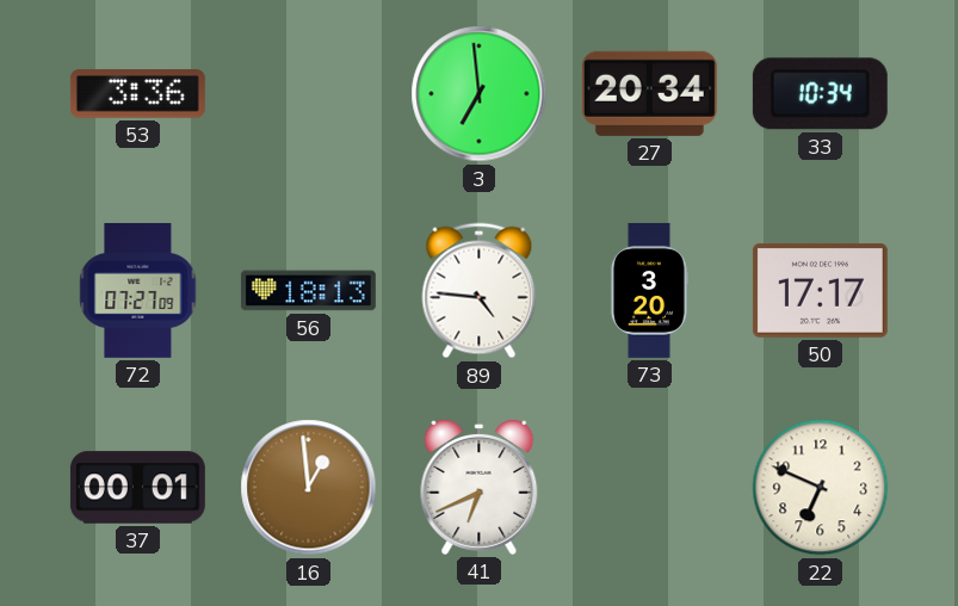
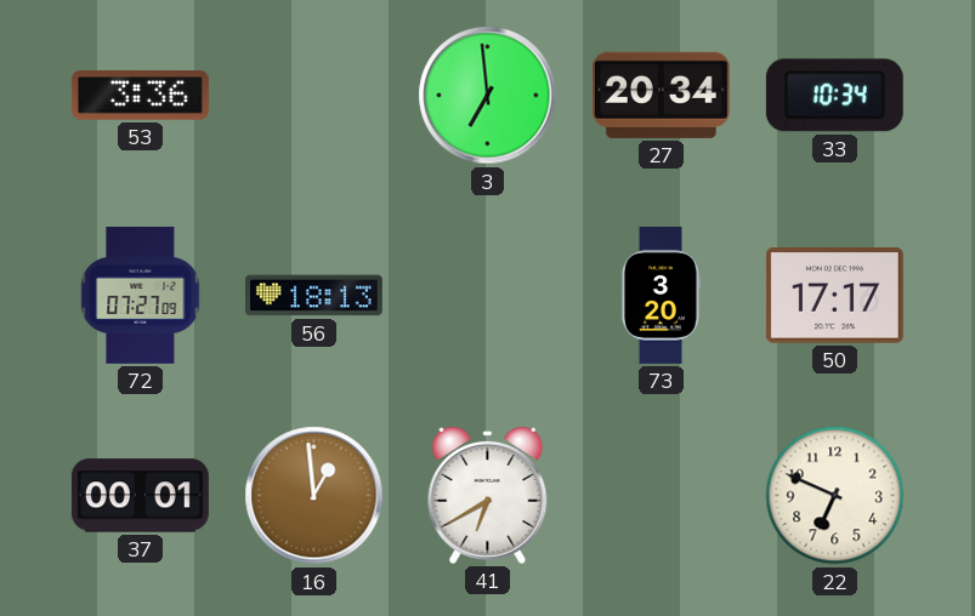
89: 4:46 -> none (480, 291)
41: 6:41 -> 6:40 (488, 495)
